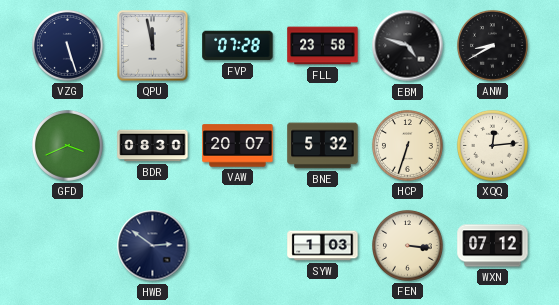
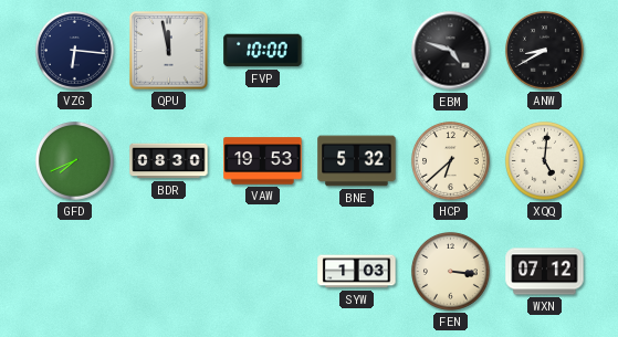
VZG: 5:27 -> 6:16 (74, 50)
FVP: 07:28 -> 10:00 (263, 51)
FLL: 23:58 -> none (323, 46)
GFD: 3:41 -> 7:41 (74, 160)
VAW: 20:07 -> 19:53 (263, 161)
HCP: 6:33 -> 6:38 (450, 160)
XQQ: 12:14 -> 5:01 (544, 160)
HWB: 2:51 -> none (153, 246)
